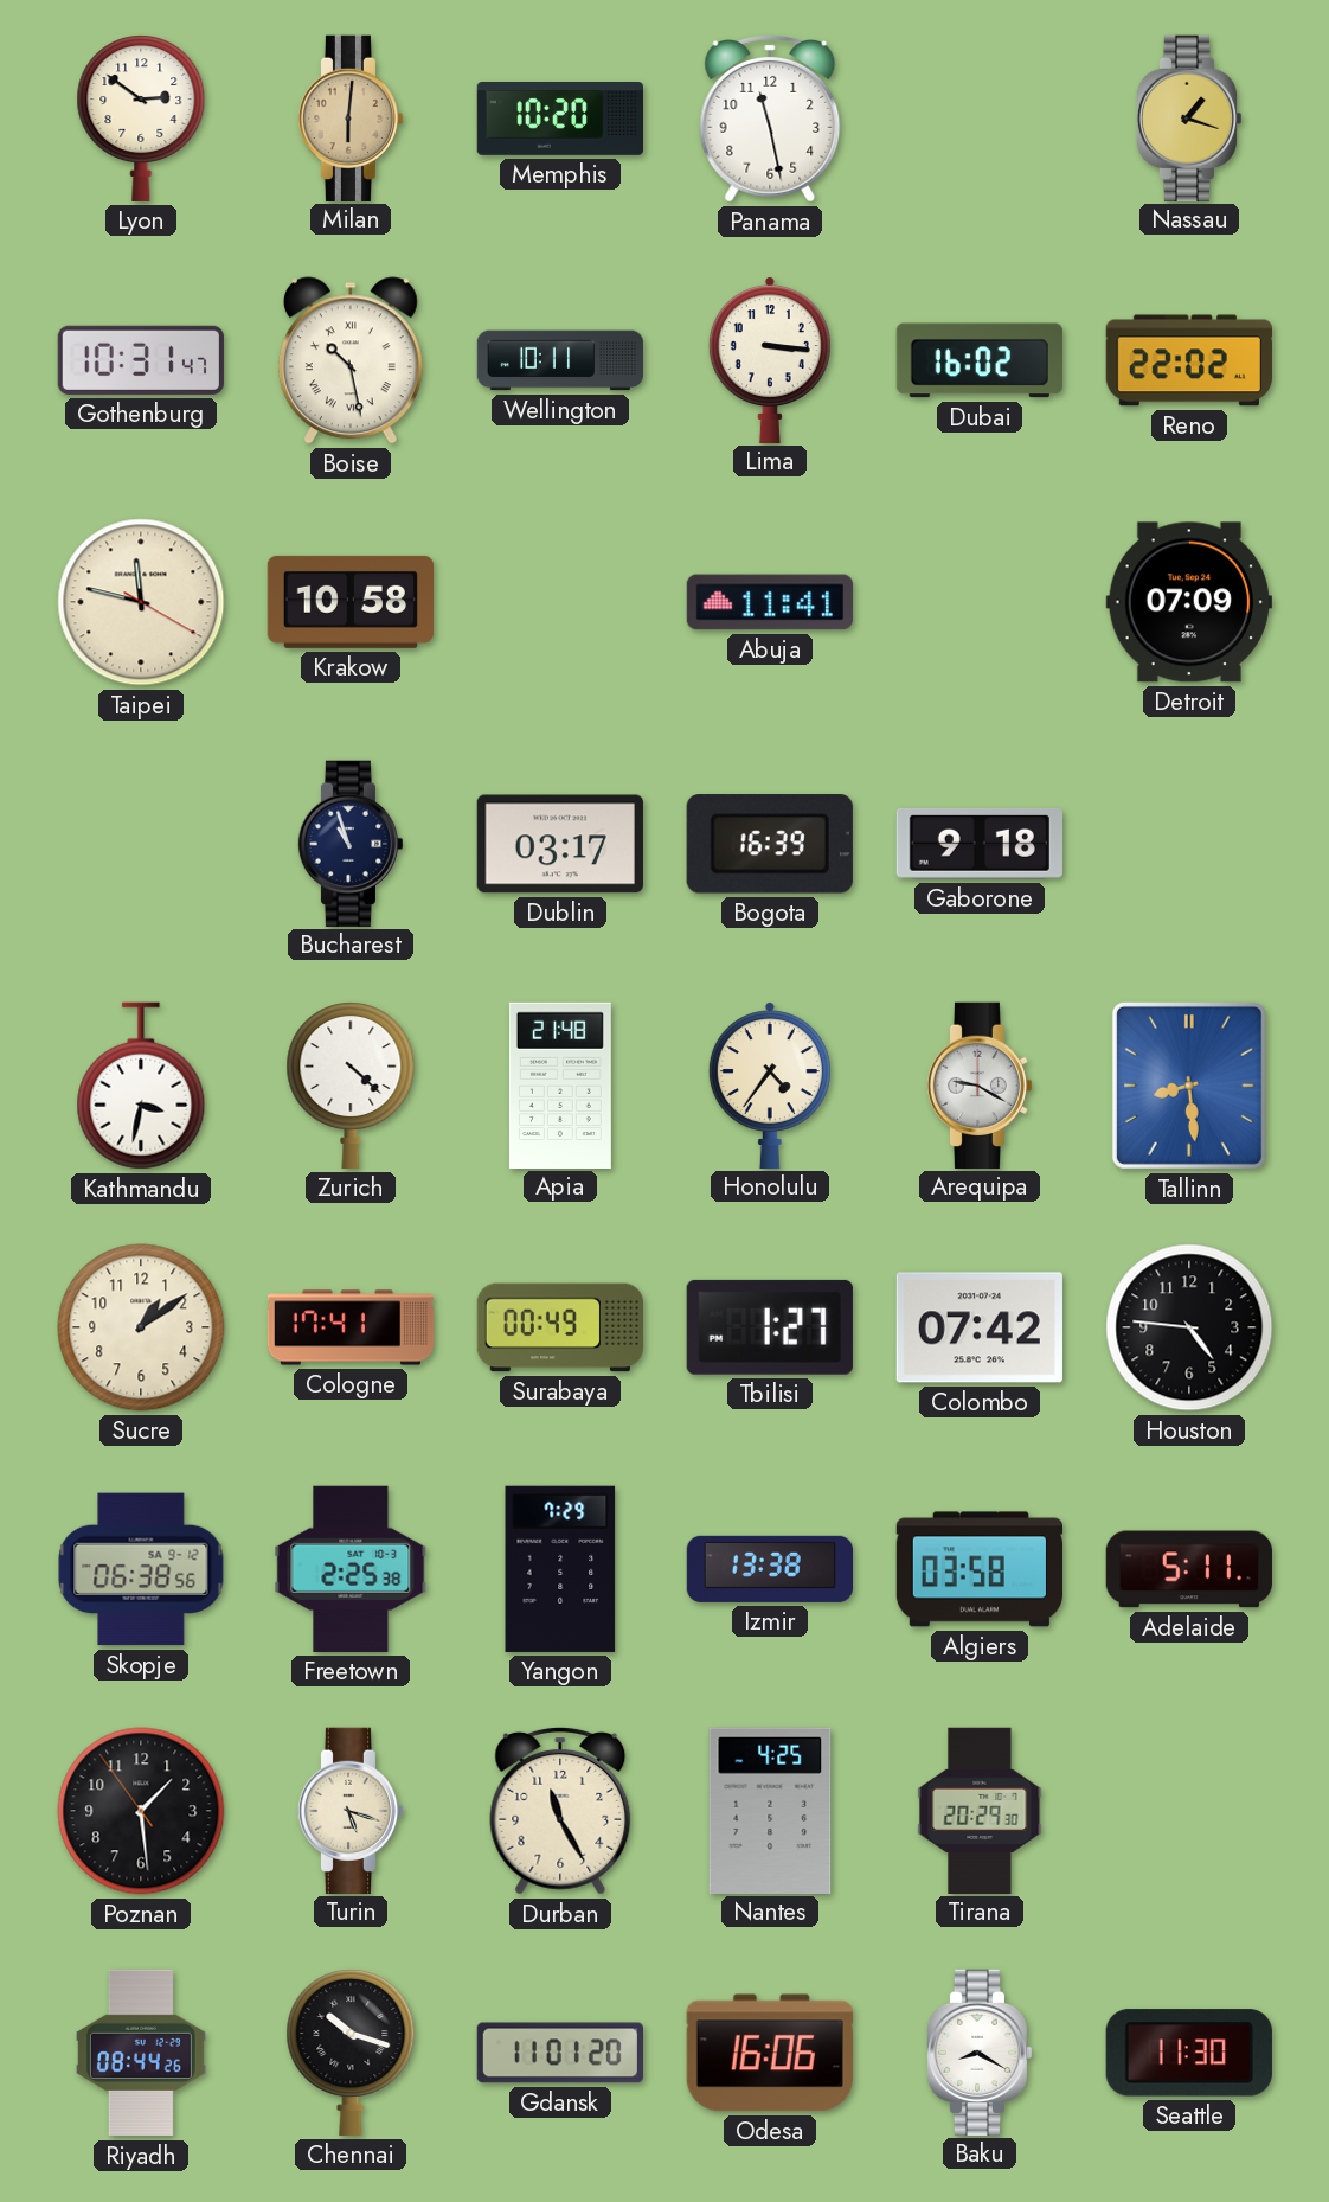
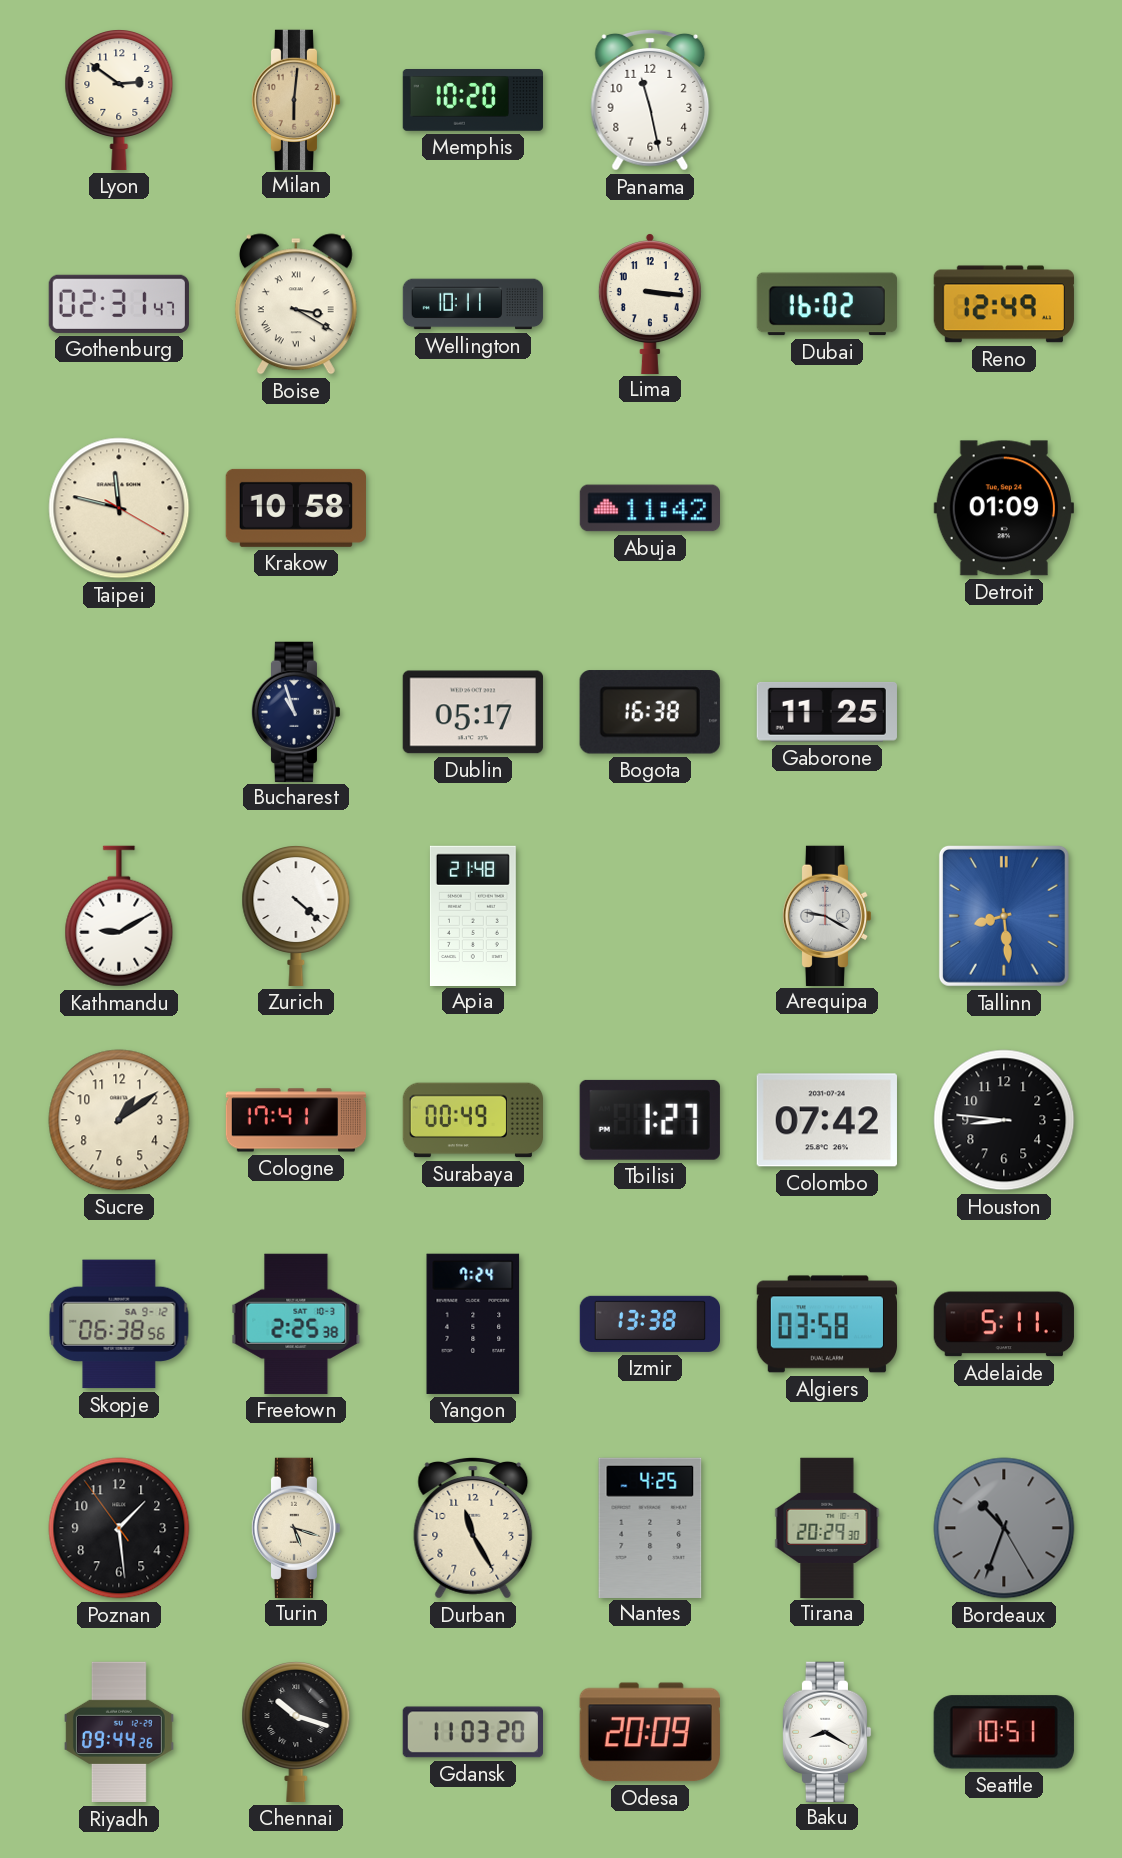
Nassau: 1:18 -> none (1189, 117)
Gothenburg: 10:31 -> 02:31 (119, 304)
Boise: 10:28 -> 3:20 (296, 304)
Reno: 22:02 -> 12:49 (1004, 304)
Abuja: 11:41 -> 11:42 (649, 508)
Detroit: 07:09 -> 01:09 (1004, 508)
Dublin: 03:17 -> 05:17 (473, 712)
Bogota: 16:39 -> 16:38 (650, 713)
Gaborone: 9:18 -> 11:25 (827, 712)
Kathmandu: 3:32 -> 9:10 (119, 916)
Honolulu: 4:36 -> none (770, 1084)
Houston: 4:46 -> 8:46 (1004, 1120)
Yangon: 7:29 -> 7:24 (473, 1324)
Bordeaux: none -> 10:33 (1004, 1528)
Riyadh: 08:44 -> 09:44 (119, 1732)
Gdansk: 11:01 -> 11:03 (472, 1732)
Odesa: 16:06 -> 20:09 (650, 1732)
Seattle: 11:30 -> 10:51 (1004, 1732)
